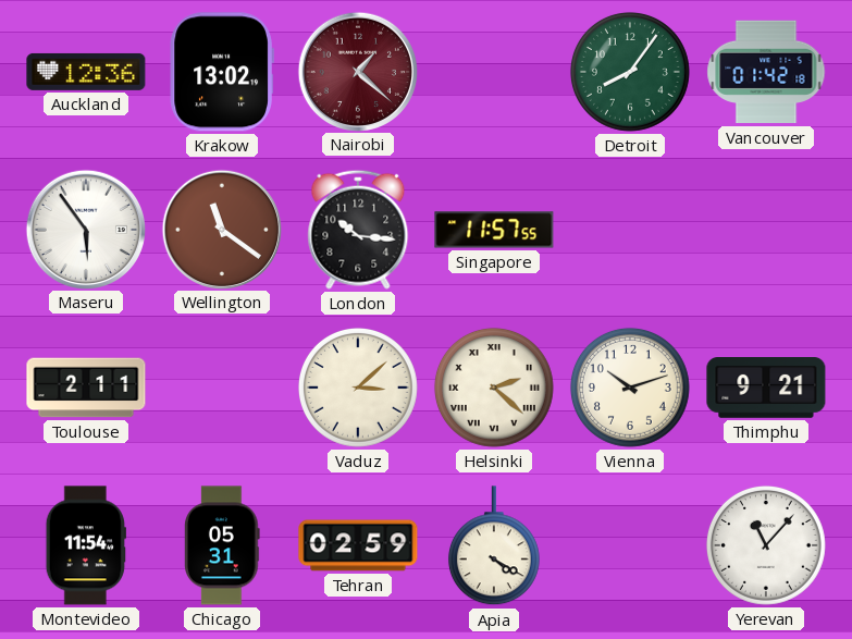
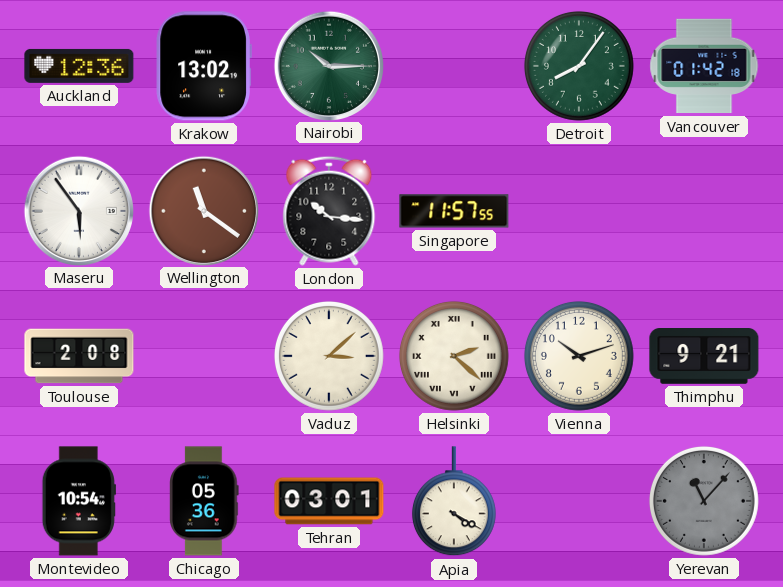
Nairobi: 1:22 -> 10:15 (328, 65)
Nairobi dial: burgundy -> green (328, 65)
Toulouse: 2:11 -> 2:08 (79, 356)
Montevideo: 11:54 -> 10:54 (79, 501)
Chicago: 05:31 -> 05:36 (204, 501)
Tehran: 02:59 -> 03:01 (329, 501)
Yerevan dial: white -> grey (704, 501)
